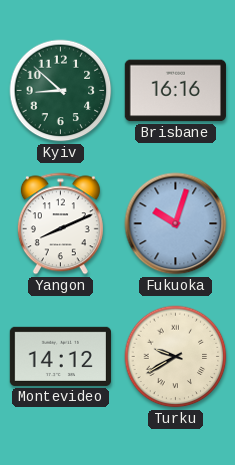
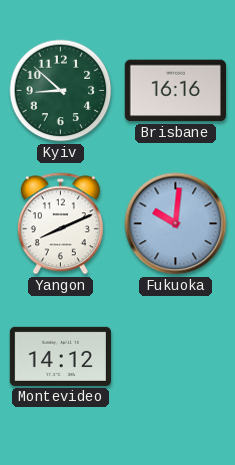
Fukuoka: 10:03 -> 10:01 (176, 224)
Turku: 9:40 -> none (176, 357)
